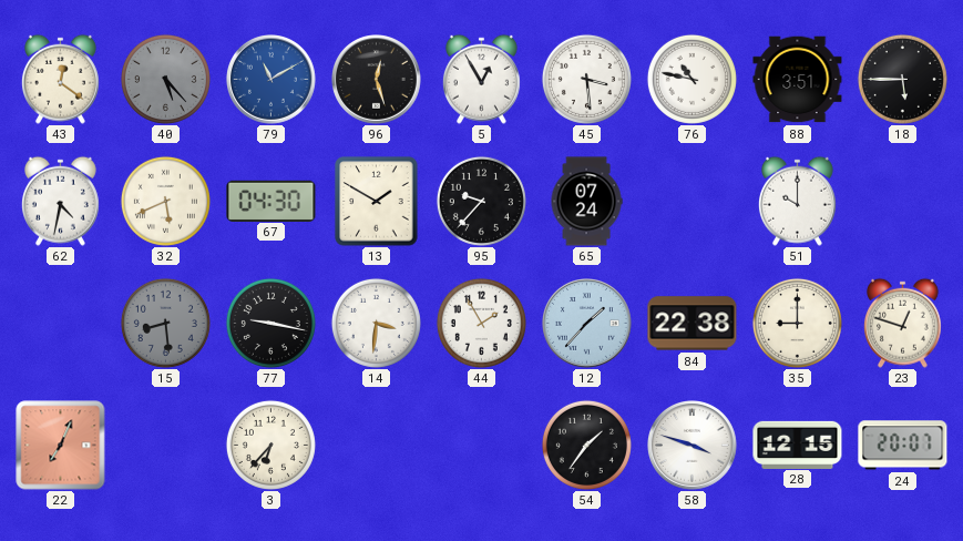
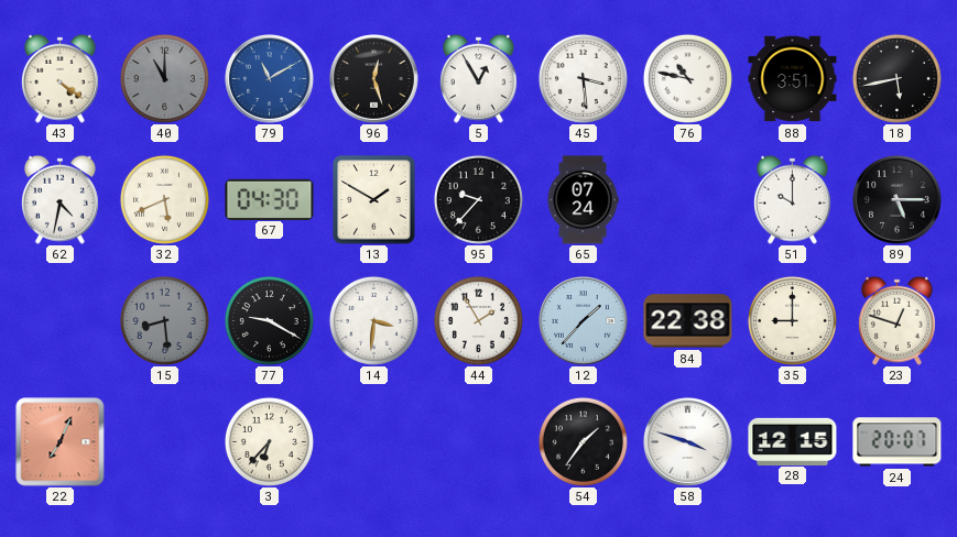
43: 12:21 -> 4:21 (59, 78)
40: 5:23 -> 11:00 (164, 78)
18: 5:45 -> 5:43 (896, 78)
89: none -> 5:15 (898, 200)
77: 9:17 -> 9:20 (269, 320)
